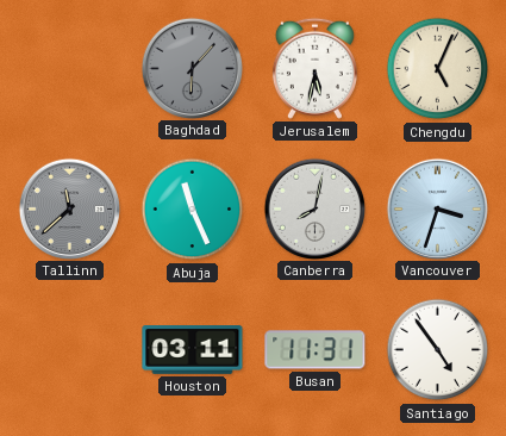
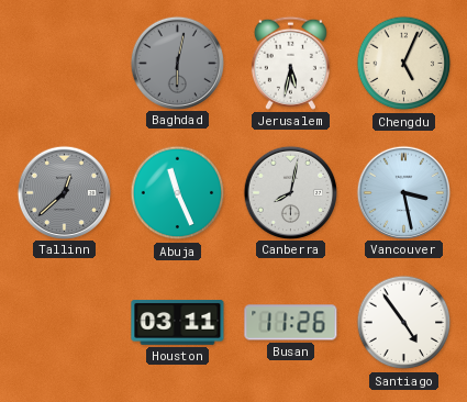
Baghdad: 6:07 -> 6:02 (177, 63)
Tallinn: 11:38 -> 12:38 (64, 192)
Vancouver: 3:33 -> 3:28 (403, 192)
Busan: 11:31 -> 11:26 (291, 323)
